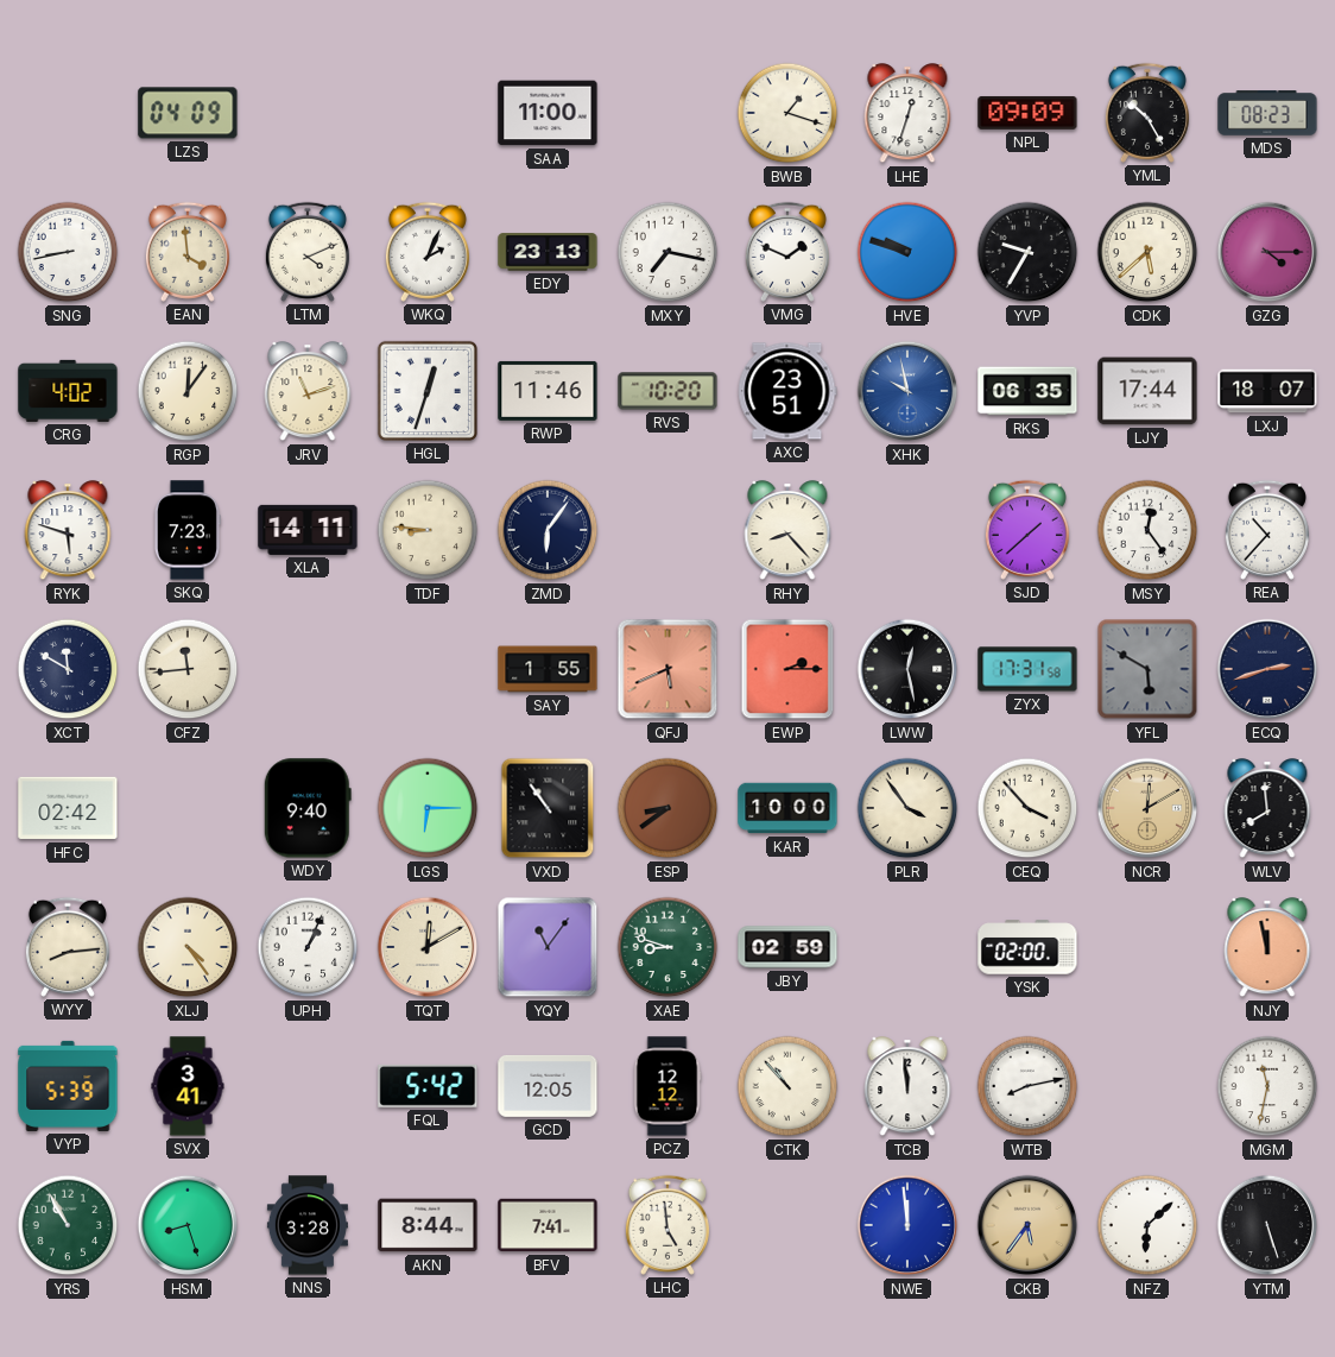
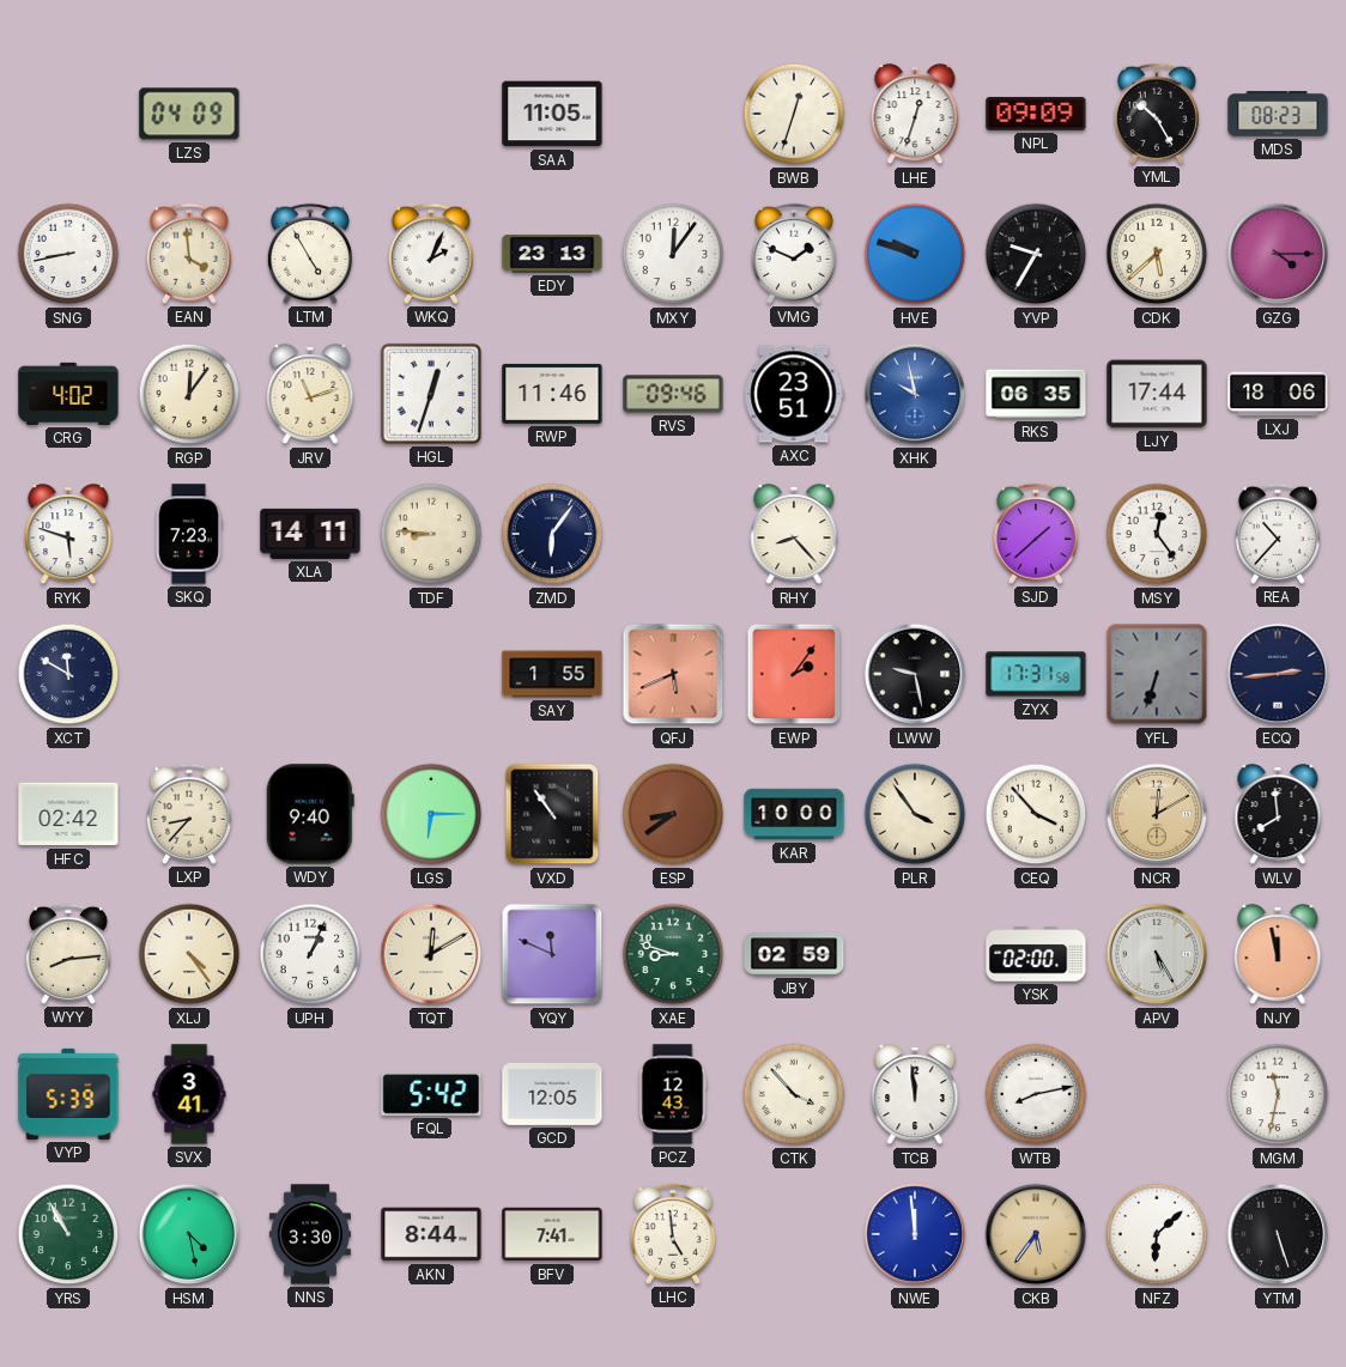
SAA: 11:00 -> 11:05 (552, 114)
BWB: 1:18 -> 12:33 (794, 114)
LTM: 4:11 -> 4:55 (310, 254)
MXY: 7:17 -> 12:06 (673, 254)
RVS: 10:20 -> 09:46 (673, 394)
LXJ: 18:07 -> 18:06 (1278, 394)
CFZ: 11:44 -> none (188, 669)
EWP: 2:15 -> 2:06 (794, 674)
LWW: 12:28 -> 9:28 (915, 674)
YFL: 5:50 -> 6:33 (1157, 674)
ECQ: 2:42 -> 2:44 (1278, 674)
LXP: none -> 8:37 (189, 814)
YQY: 11:06 -> 11:49 (552, 954)
APV: none -> 5:25 (1157, 954)
PCZ: 12:12 -> 12:43 (673, 1094)
CTK: 10:53 -> 3:53 (794, 1094)
HSM: 8:27 -> 4:28 (189, 1234)
NNS: 3:28 -> 3:30 (310, 1234)
